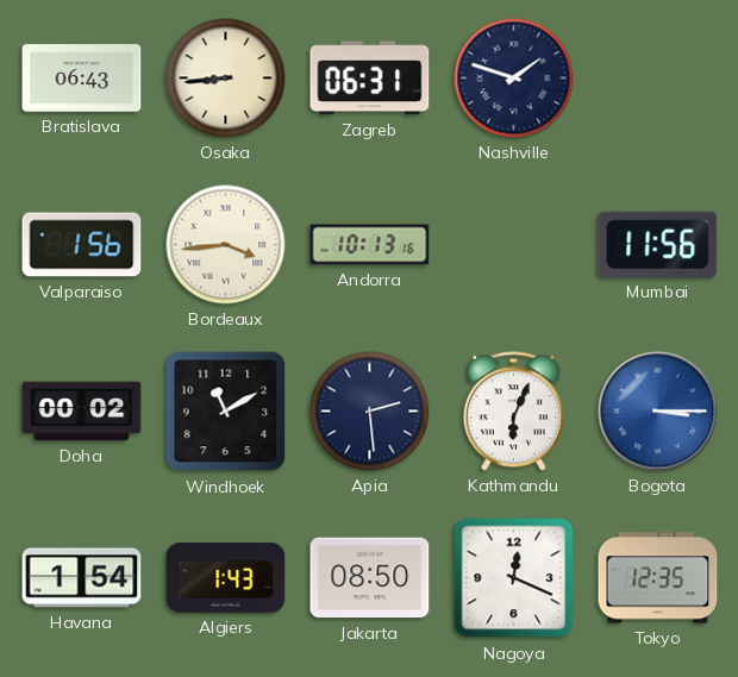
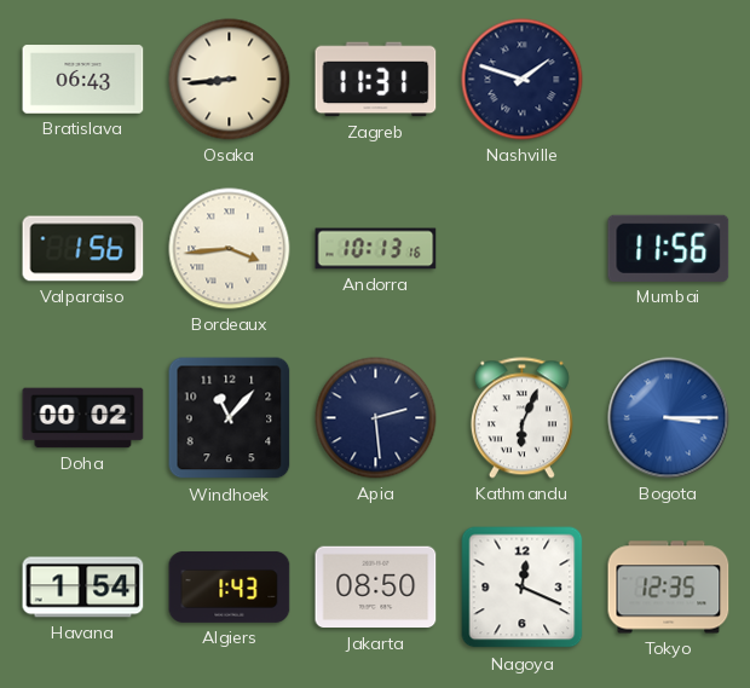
Zagreb: 06:31 -> 11:31 (376, 80)
Windhoek: 11:10 -> 11:07 (230, 418)
